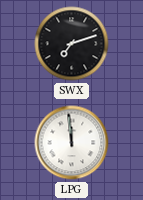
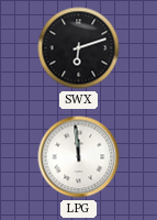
SWX: 7:12 -> 6:12 (79, 48)
